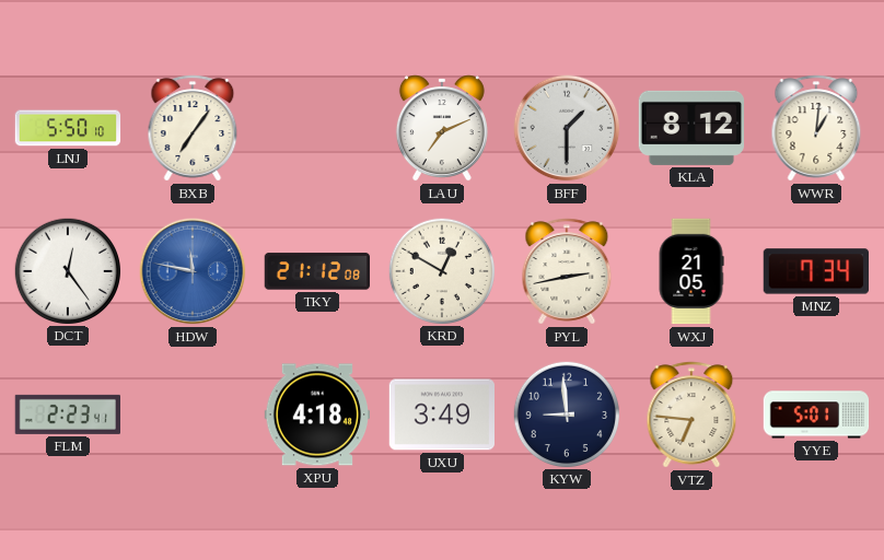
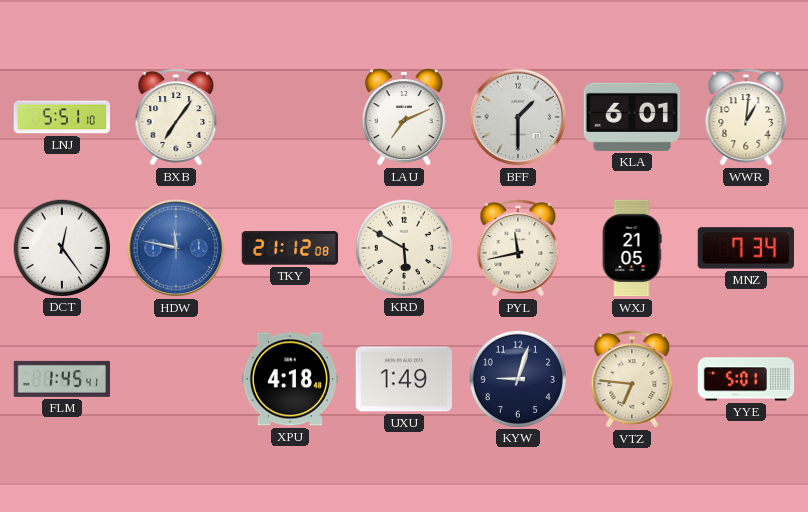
LNJ: 5:50 -> 5:51 (62, 117)
KLA: 8:12 -> 6:01 (631, 117)
KRD: 12:50 -> 5:50 (403, 247)
PYL: 2:43 -> 11:43 (518, 248)
FLM: 2:23 -> 1:45 (61, 379)
UXU: 3:49 -> 1:49 (403, 379)
KYW: 8:59 -> 9:03 (517, 378)
